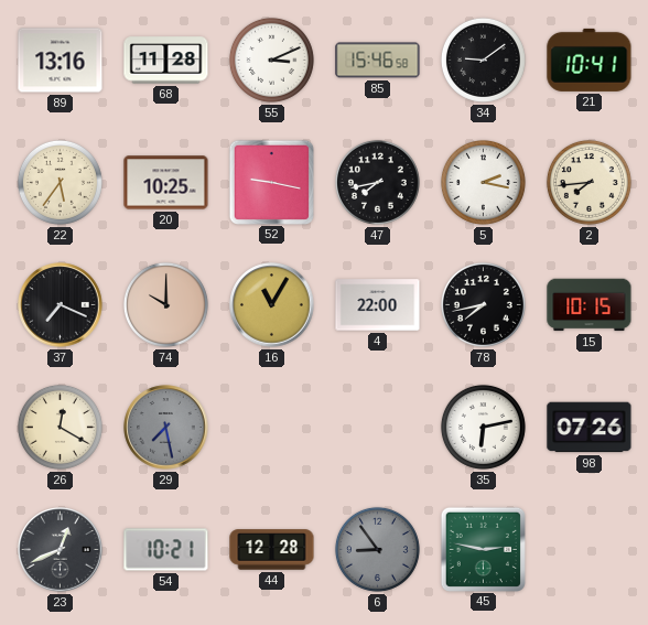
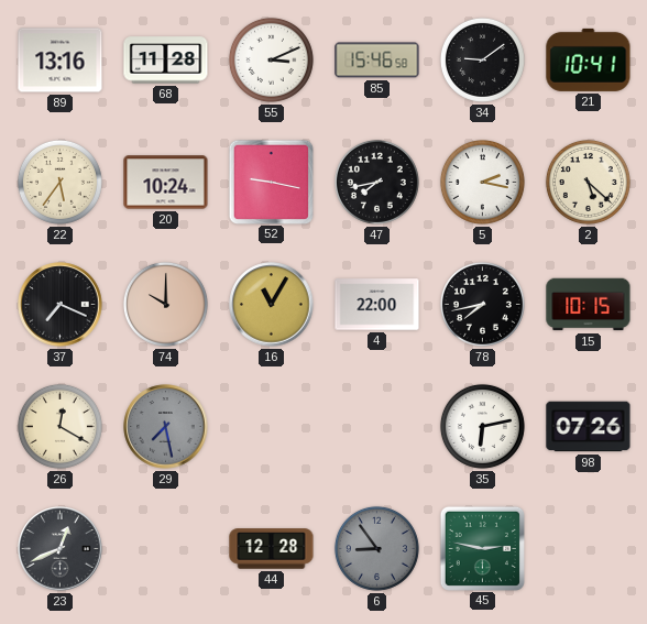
20: 10:25 -> 10:24 (166, 183)
2: 7:44 -> 5:22 (588, 182)
54: 10:21 -> none (166, 550)
